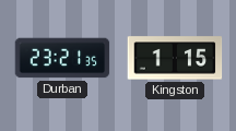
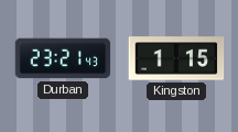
Durban: 23:21:35 -> 23:21:43 (63, 58)
